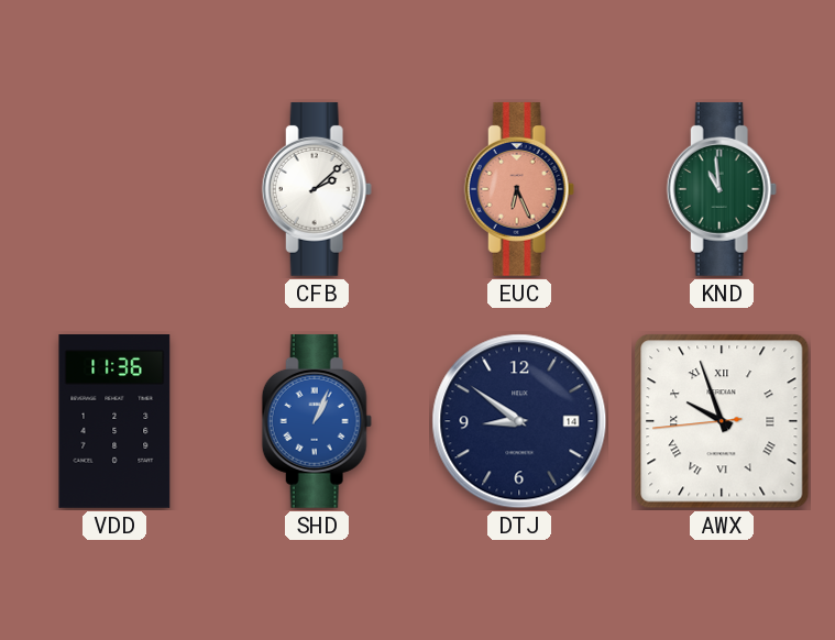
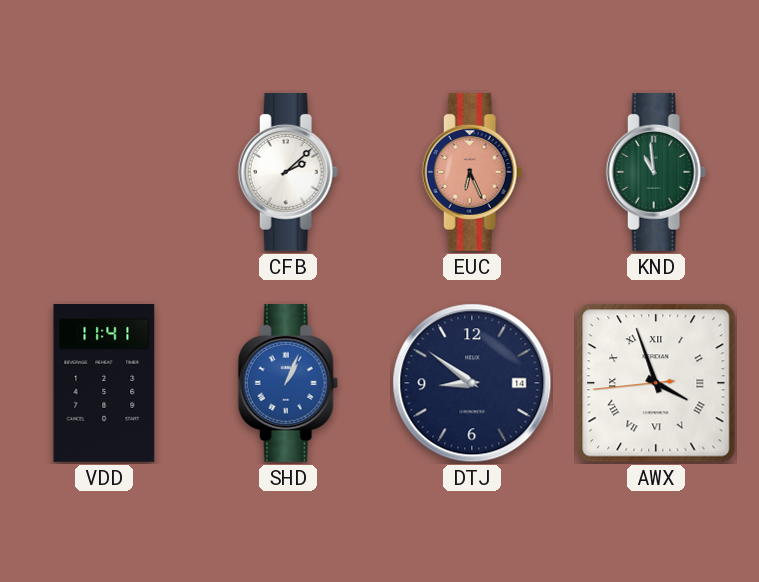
VDD: 11:36 -> 11:41 (104, 384)
AWX: 9:56 -> 3:56 (656, 383)
